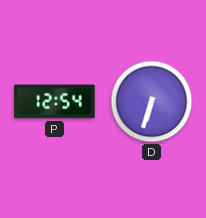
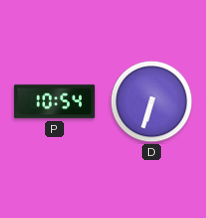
P: 12:54 -> 10:54 (55, 102)
